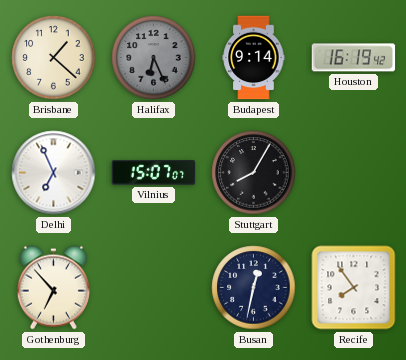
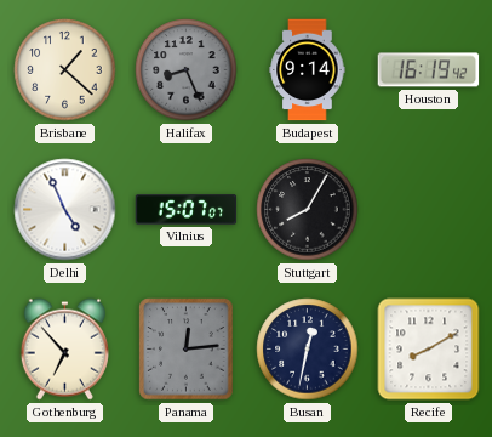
Halifax: 6:26 -> 8:26 (187, 70)
Delhi: 6:56 -> 4:56 (65, 210)
Panama: none -> 12:14 (187, 350)
Recife: 7:54 -> 8:10 (429, 350)
